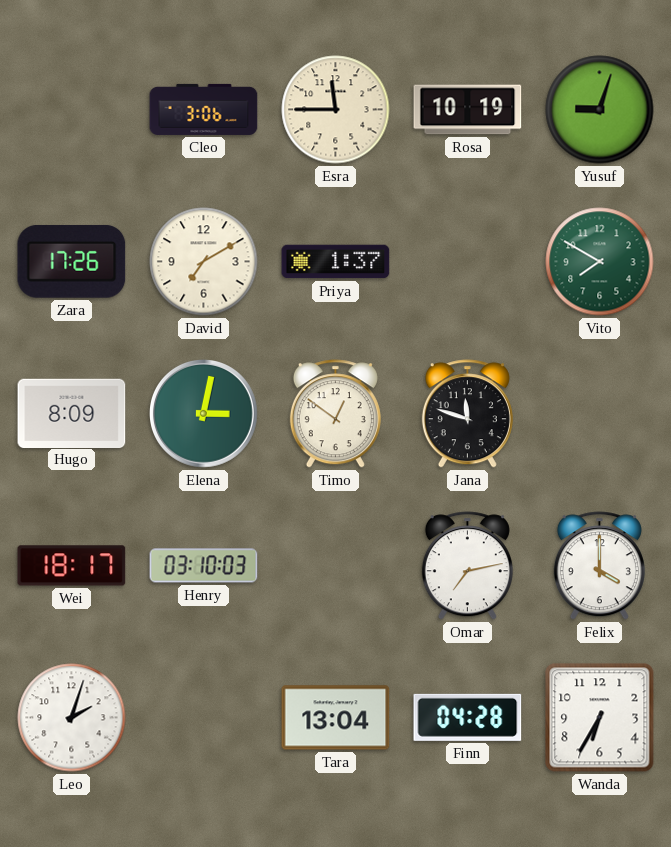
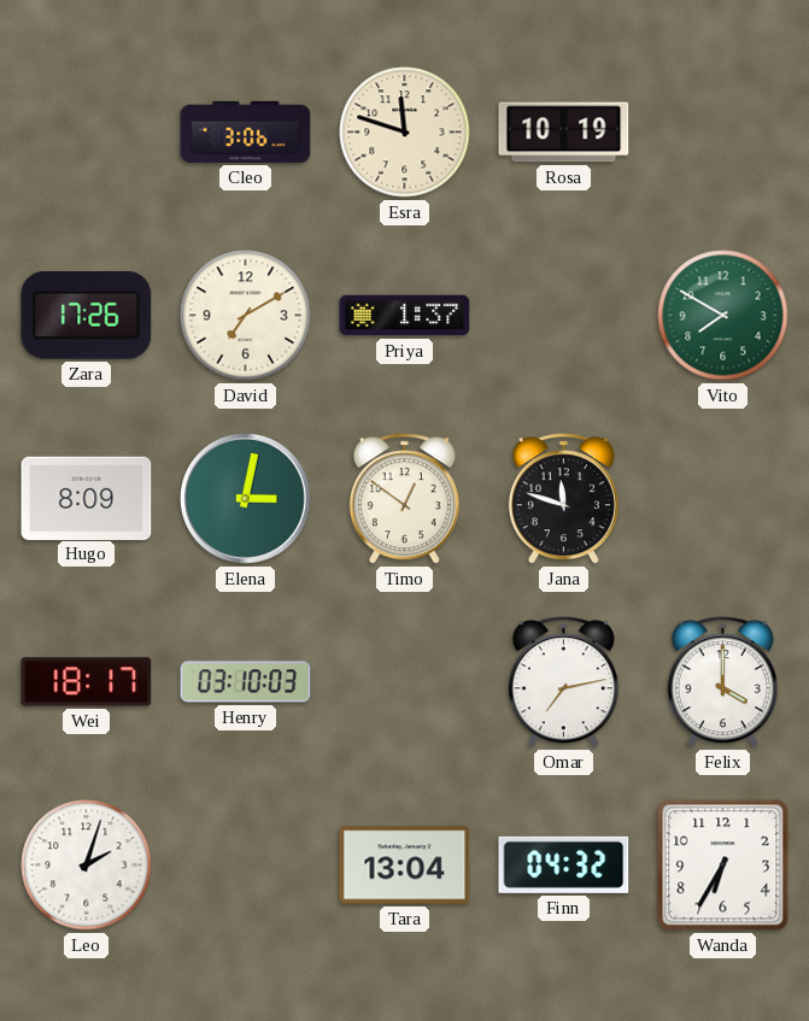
Esra: 11:45 -> 11:48 (405, 133)
Yusuf: 9:03 -> none (600, 110)
Finn: 04:28 -> 04:32 (564, 864)
